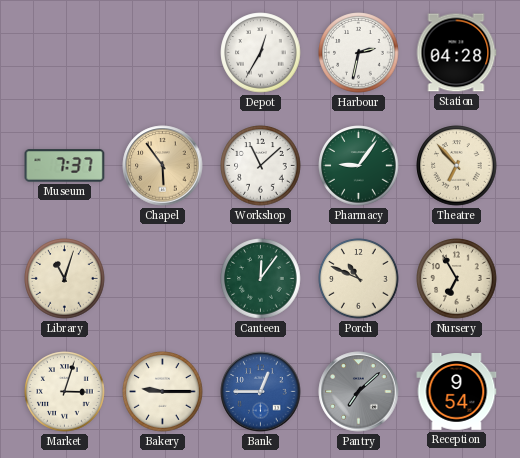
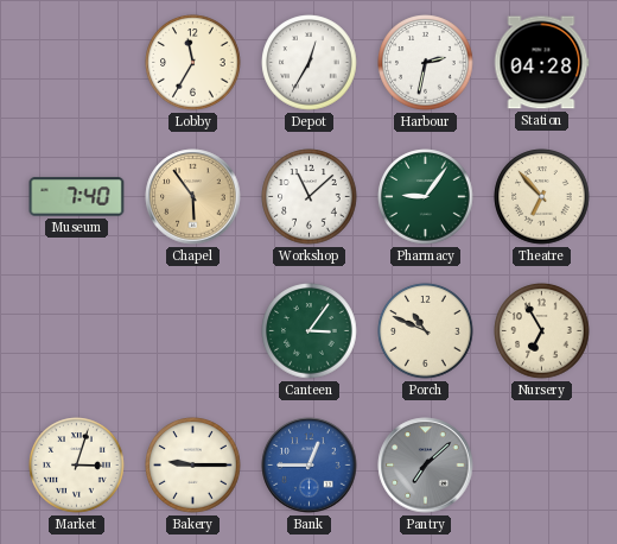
Lobby: none -> 11:35 (193, 63)
Museum: 7:37 -> 7:40 (77, 197)
Library: 11:03 -> none (65, 279)
Canteen: 12:06 -> 3:06 (310, 331)
Reception: 9:54 -> none (457, 392)
